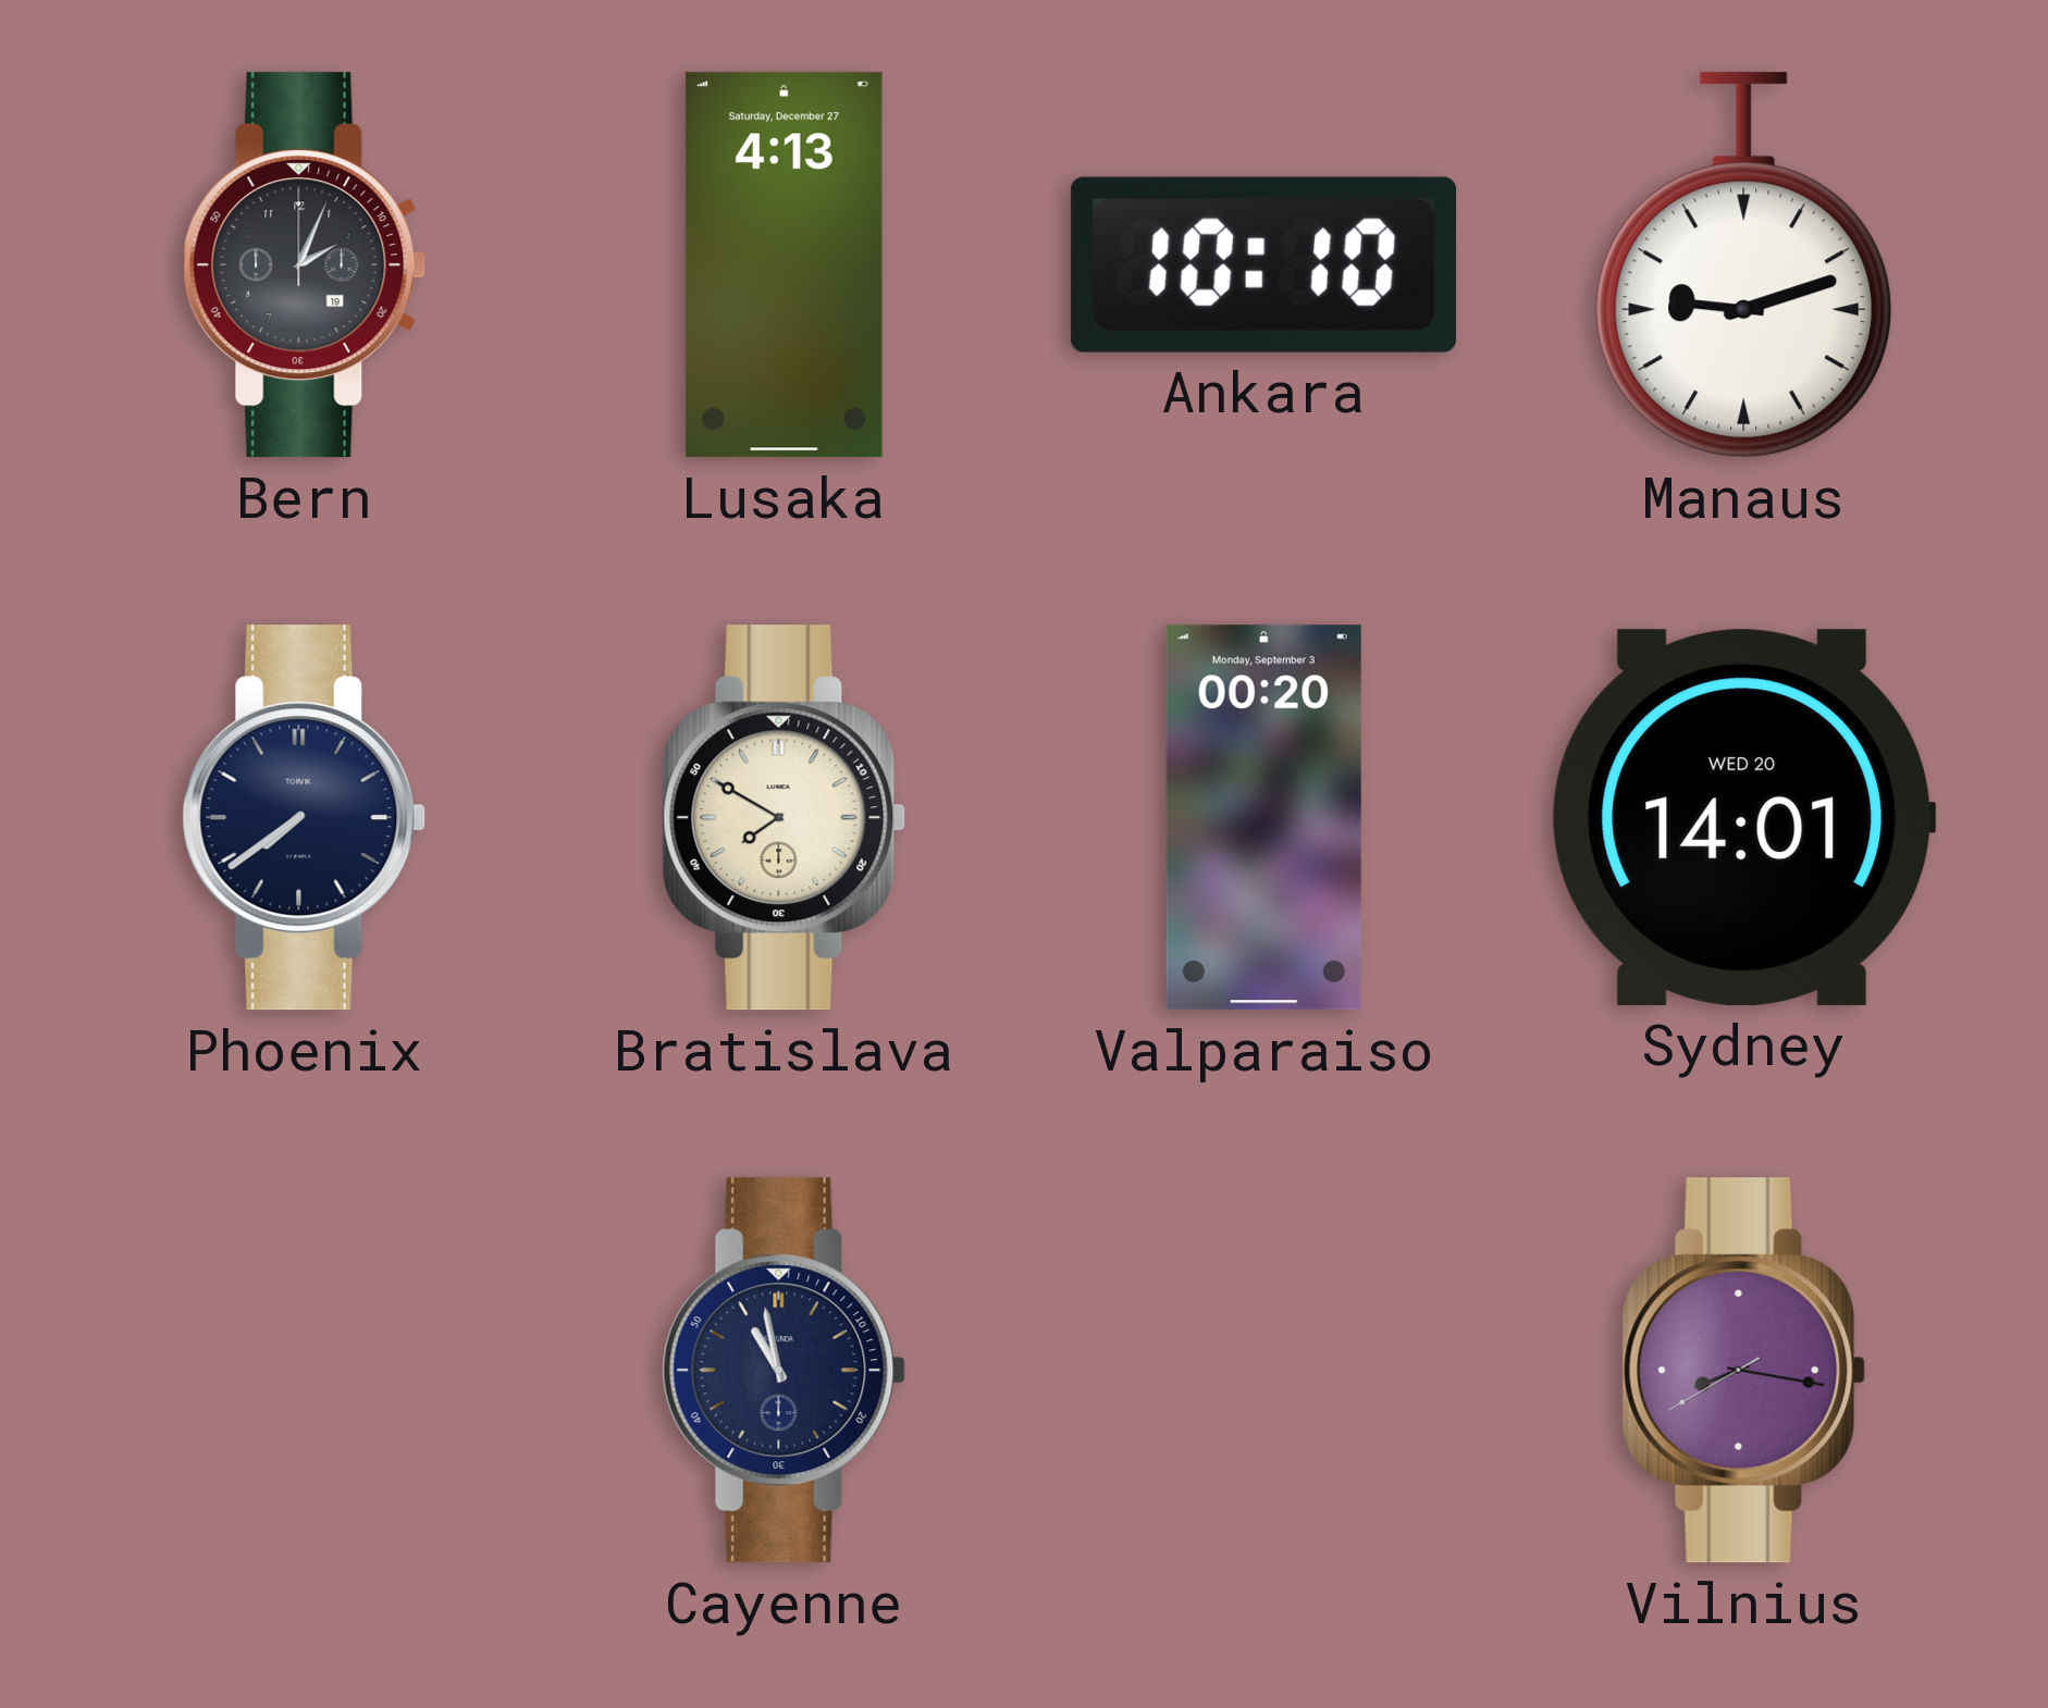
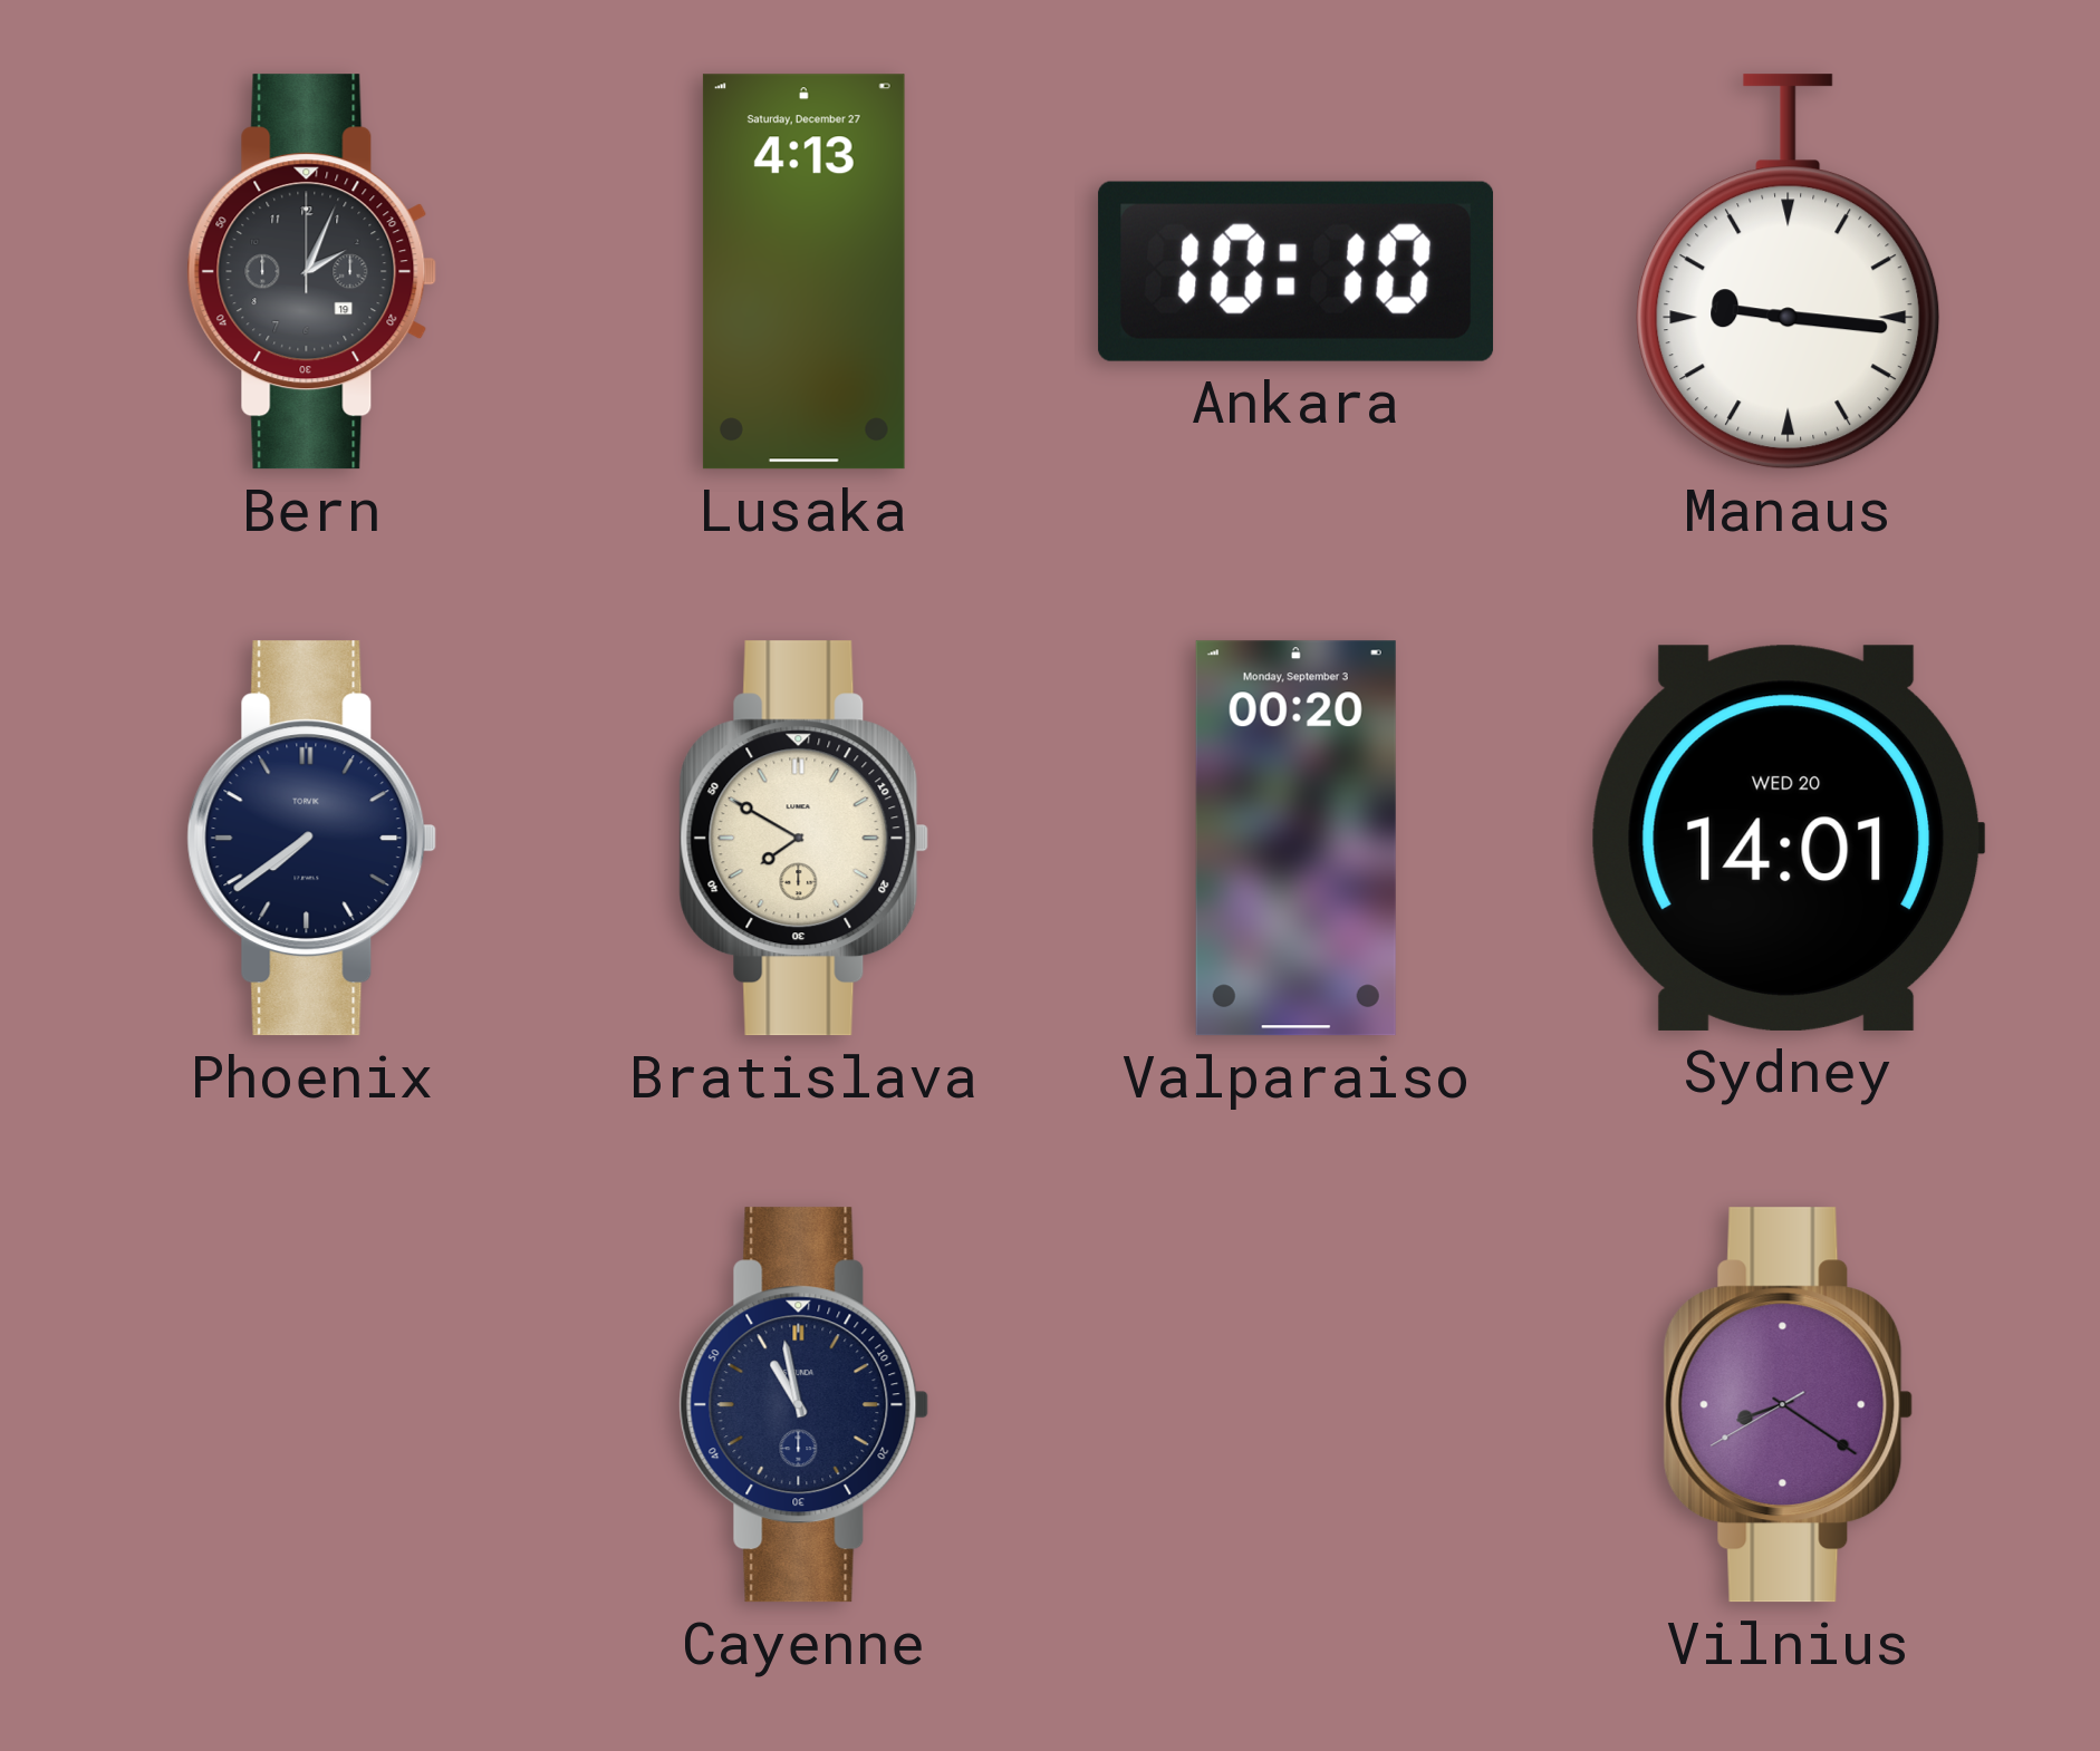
Manaus: 9:12 -> 9:16 (1789, 272)
Vilnius: 8:16 -> 8:20 (1789, 1405)
